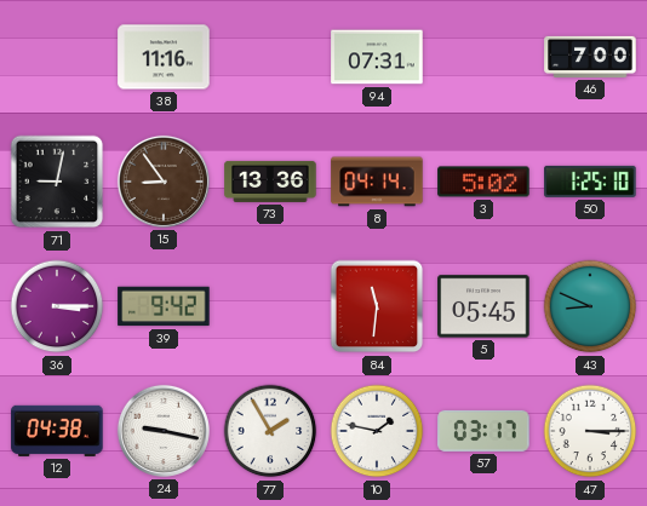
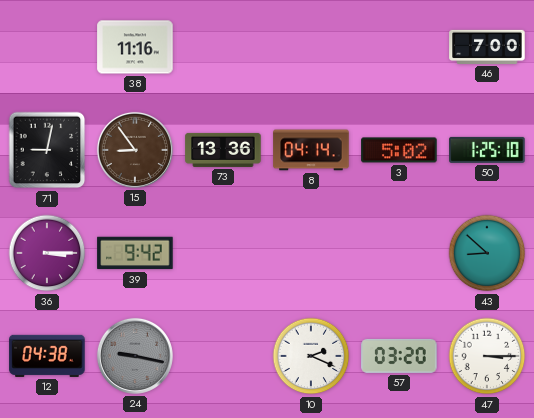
94: 07:31 -> none (377, 57)
84: 11:31 -> none (377, 306)
5: 05:45 -> none (483, 306)
43: 8:49 -> 8:52 (487, 253)
24 dial: white -> grey (135, 356)
77: 1:55 -> none (270, 431)
10: 1:47 -> 2:19 (311, 356)
57: 03:17 -> 03:20 (399, 356)
